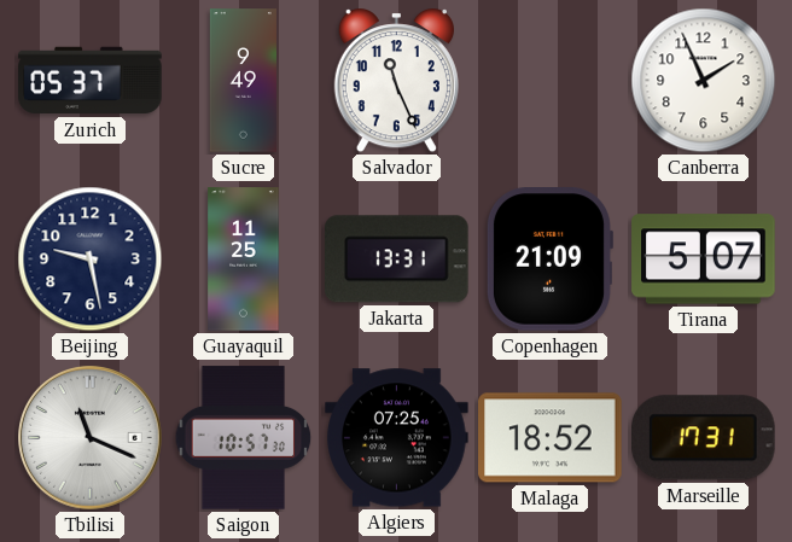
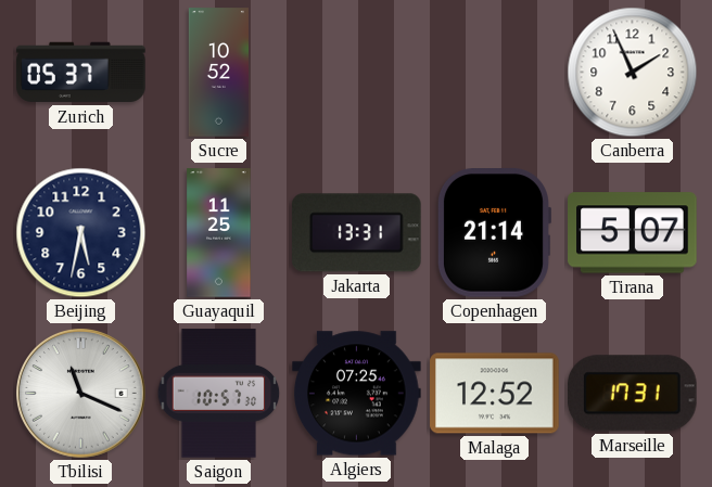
Sucre: 9:49 -> 10:52 (218, 73)
Salvador: 11:26 -> none (396, 81)
Beijing: 9:28 -> 5:32 (81, 233)
Copenhagen: 21:09 -> 21:14 (493, 233)
Malaga: 18:52 -> 12:52 (495, 394)
